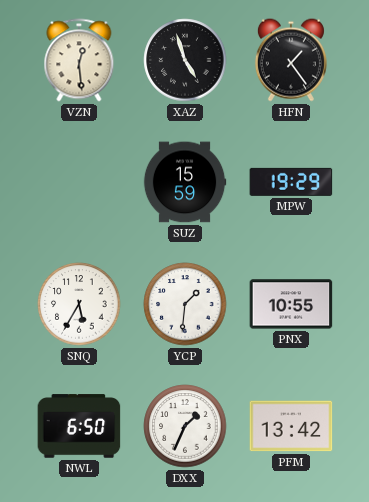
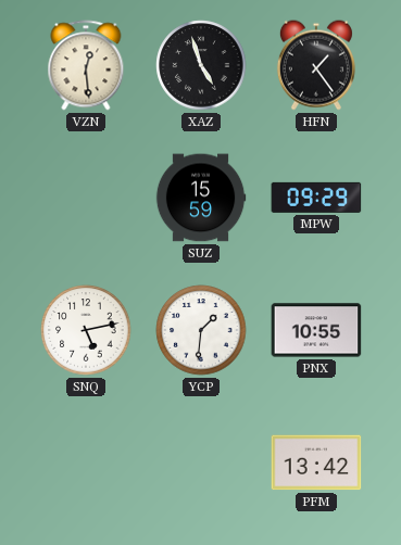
MPW: 19:29 -> 09:29 (316, 198)
SNQ: 5:35 -> 5:13 (86, 330)
NWL: 6:50 -> none (79, 426)
DXX: 1:34 -> none (185, 426)
